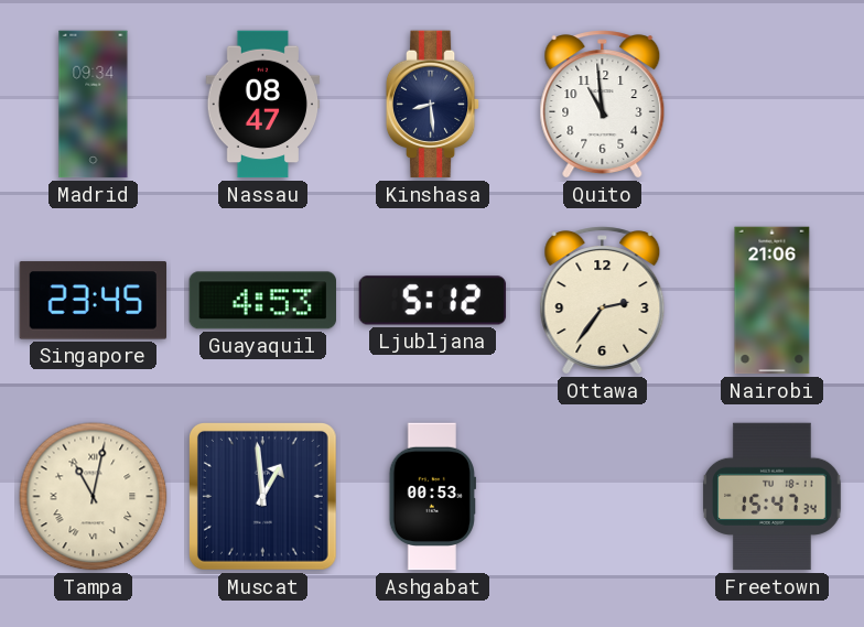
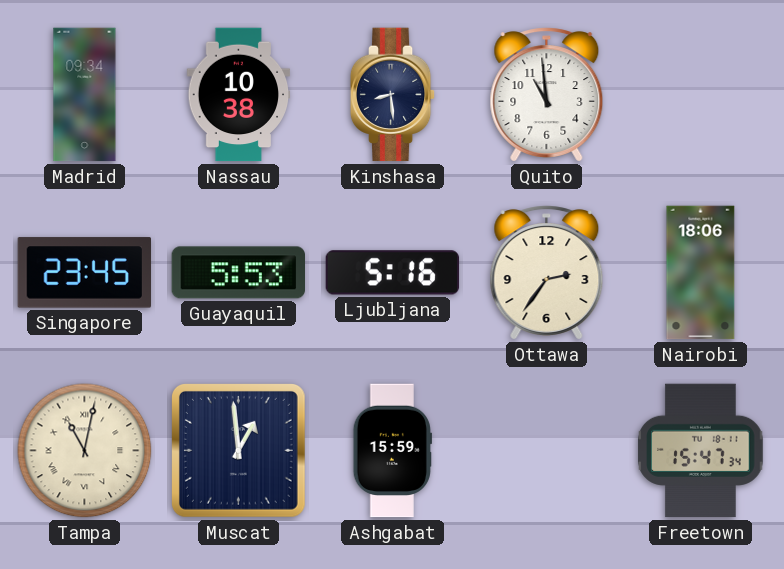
Nassau: 08:47 -> 10:38 (239, 95)
Guayaquil: 4:53 -> 5:53 (238, 273)
Ljubljana: 5:12 -> 5:16 (393, 273)
Nairobi: 21:06 -> 18:06 (701, 273)
Ashgabat: 00:53 -> 15:59 (392, 451)
